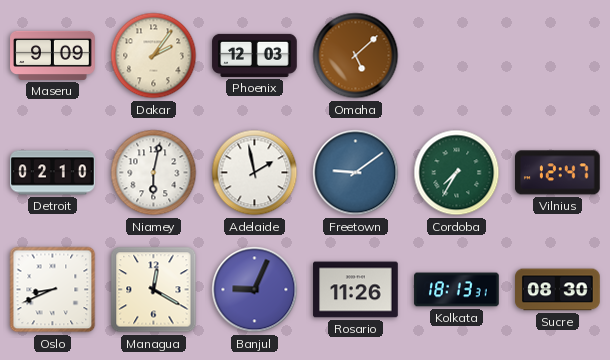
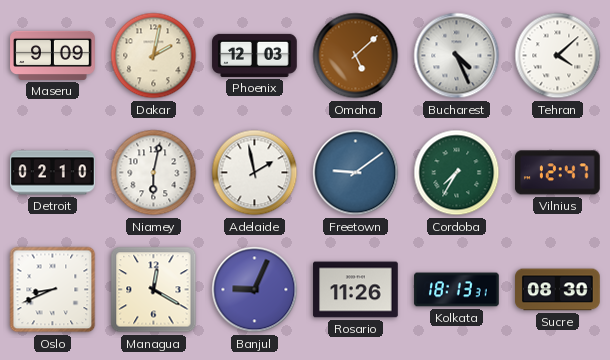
Dakar: 2:06 -> 2:02 (154, 56)
Bucharest: none -> 4:26 (457, 56)
Tehran: none -> 4:08 (558, 56)
